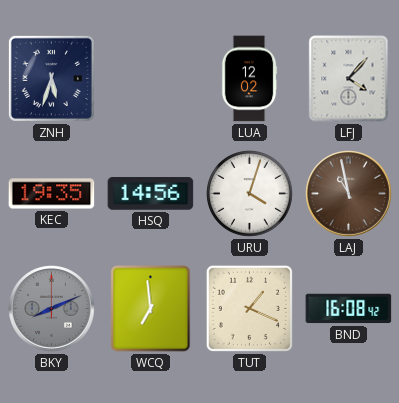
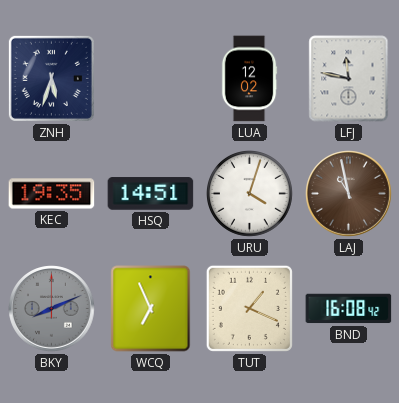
LFJ: 4:07 -> 11:47 (349, 79)
HSQ: 14:56 -> 14:51 (151, 194)
WCQ: 6:59 -> 6:56 (151, 309)
